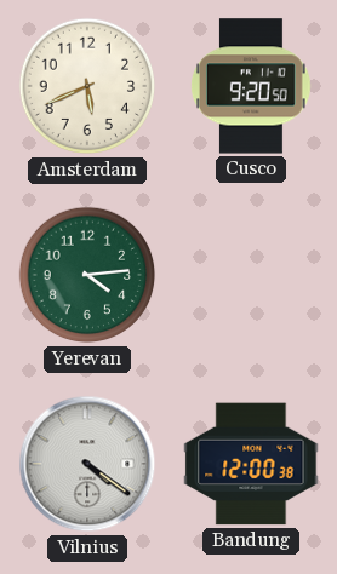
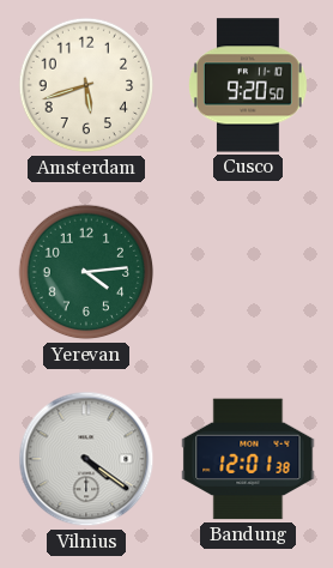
Amsterdam: 5:41 -> 5:42 (86, 85)
Bandung: 12:00 -> 12:01 (248, 459)
